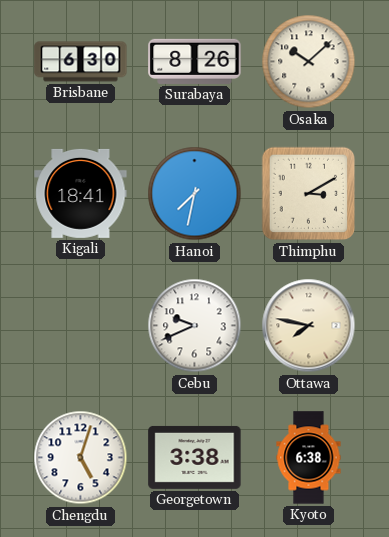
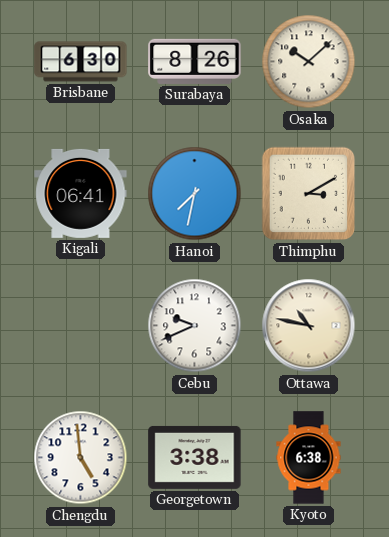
Kigali: 18:41 -> 06:41 (81, 193)
Ottawa: 7:47 -> 10:47 (309, 326)
Chengdu: 5:03 -> 4:59 (81, 458)
